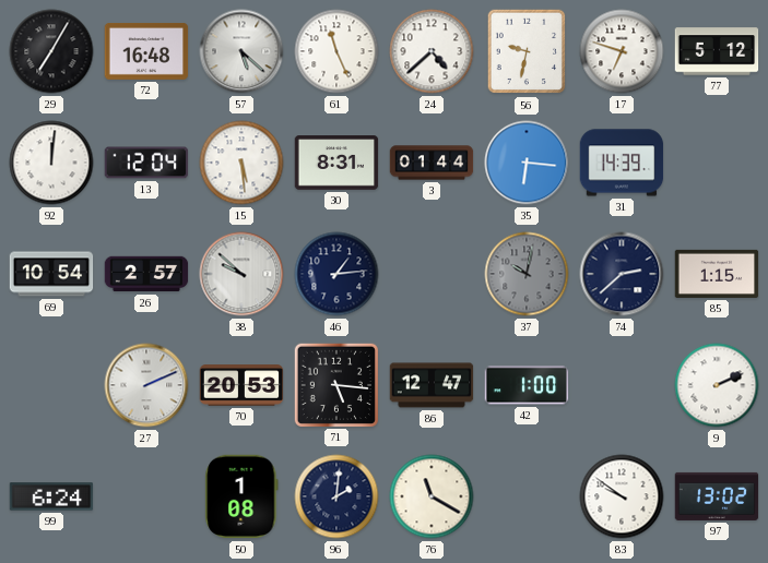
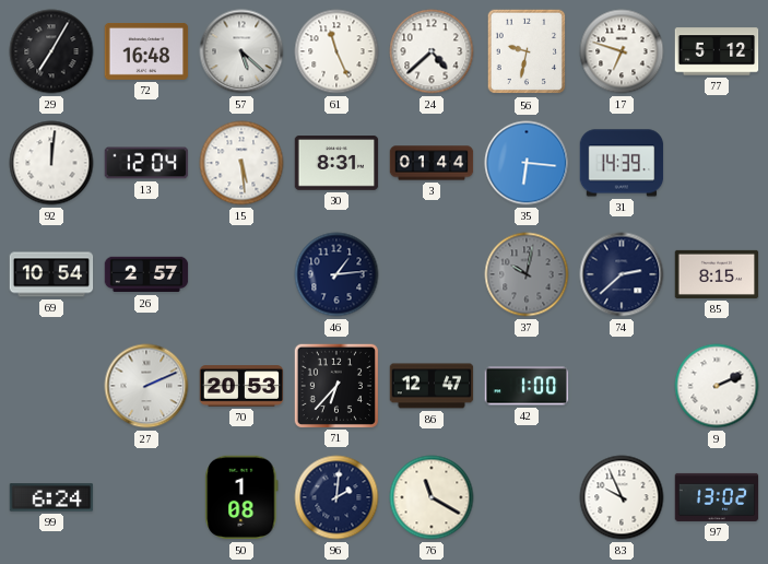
38: 9:52 -> none (241, 274)
85: 1:15 -> 8:15 (717, 274)
71: 5:16 -> 6:37 (335, 385)
83: 9:51 -> 9:56 (622, 497)
